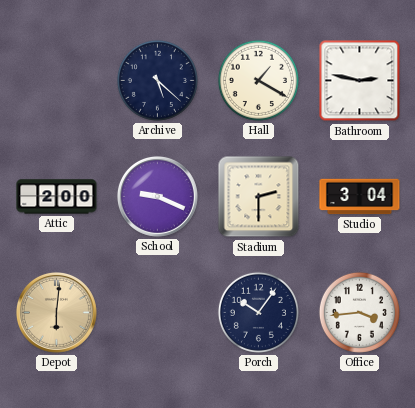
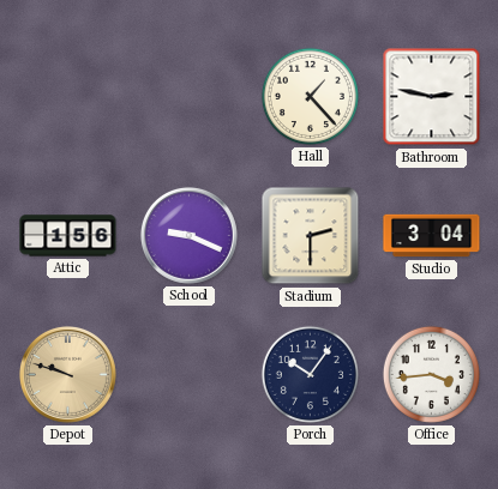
Archive: 5:22 -> none (157, 80)
Hall: 1:20 -> 1:23 (310, 96)
Attic: 2:00 -> 1:56 (68, 236)
Depot: 6:01 -> 9:48 (67, 374)
